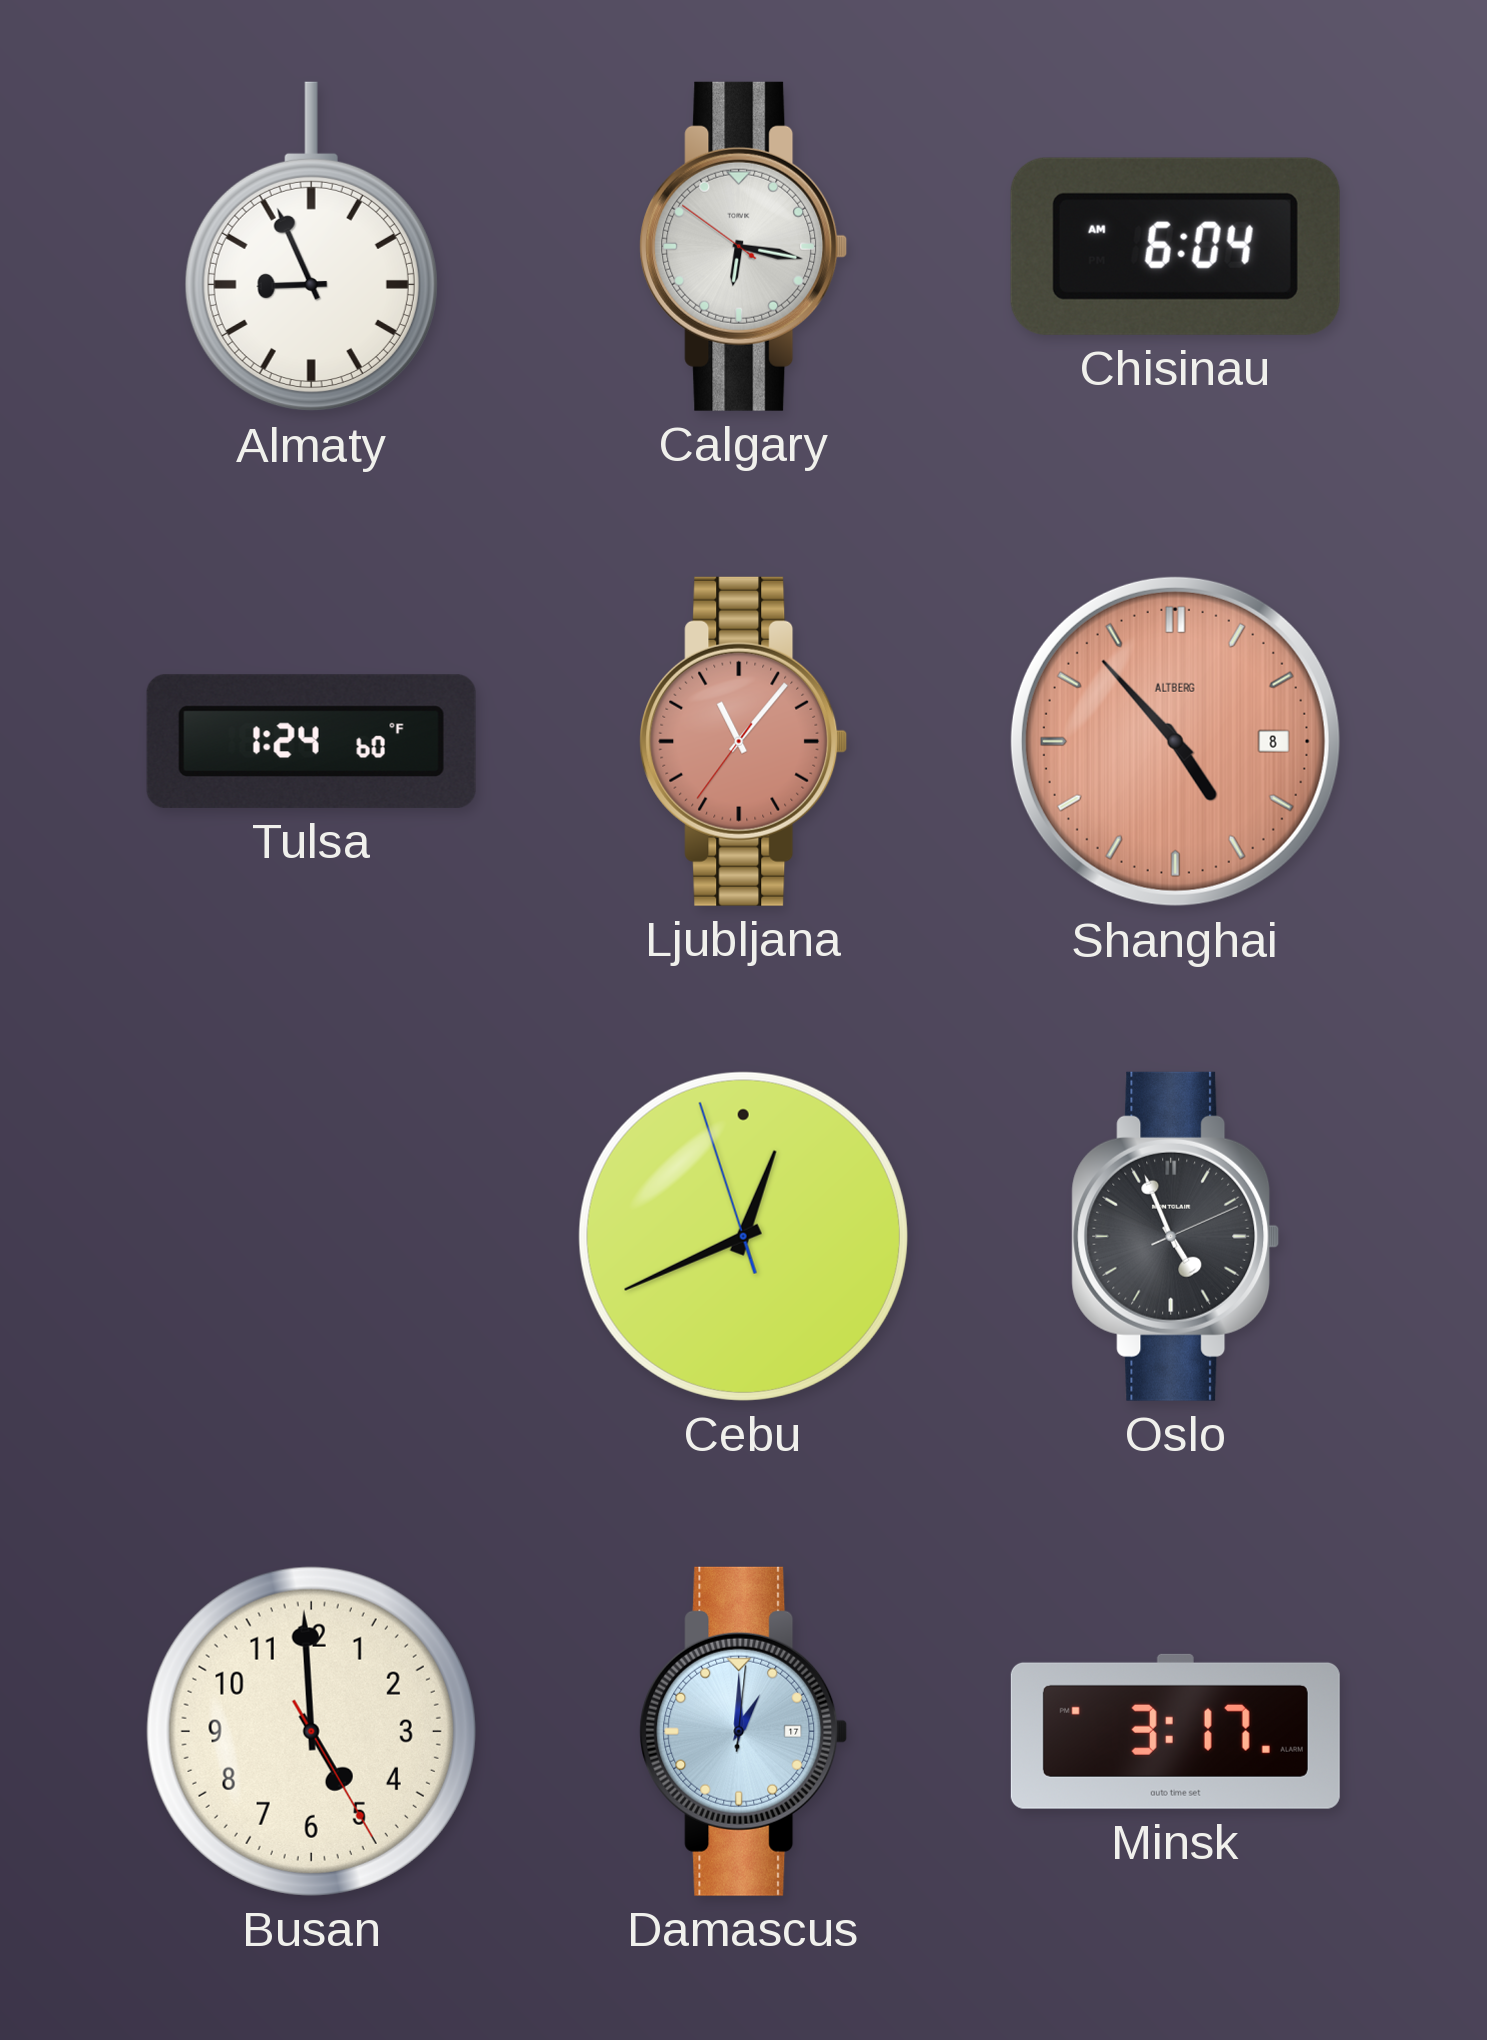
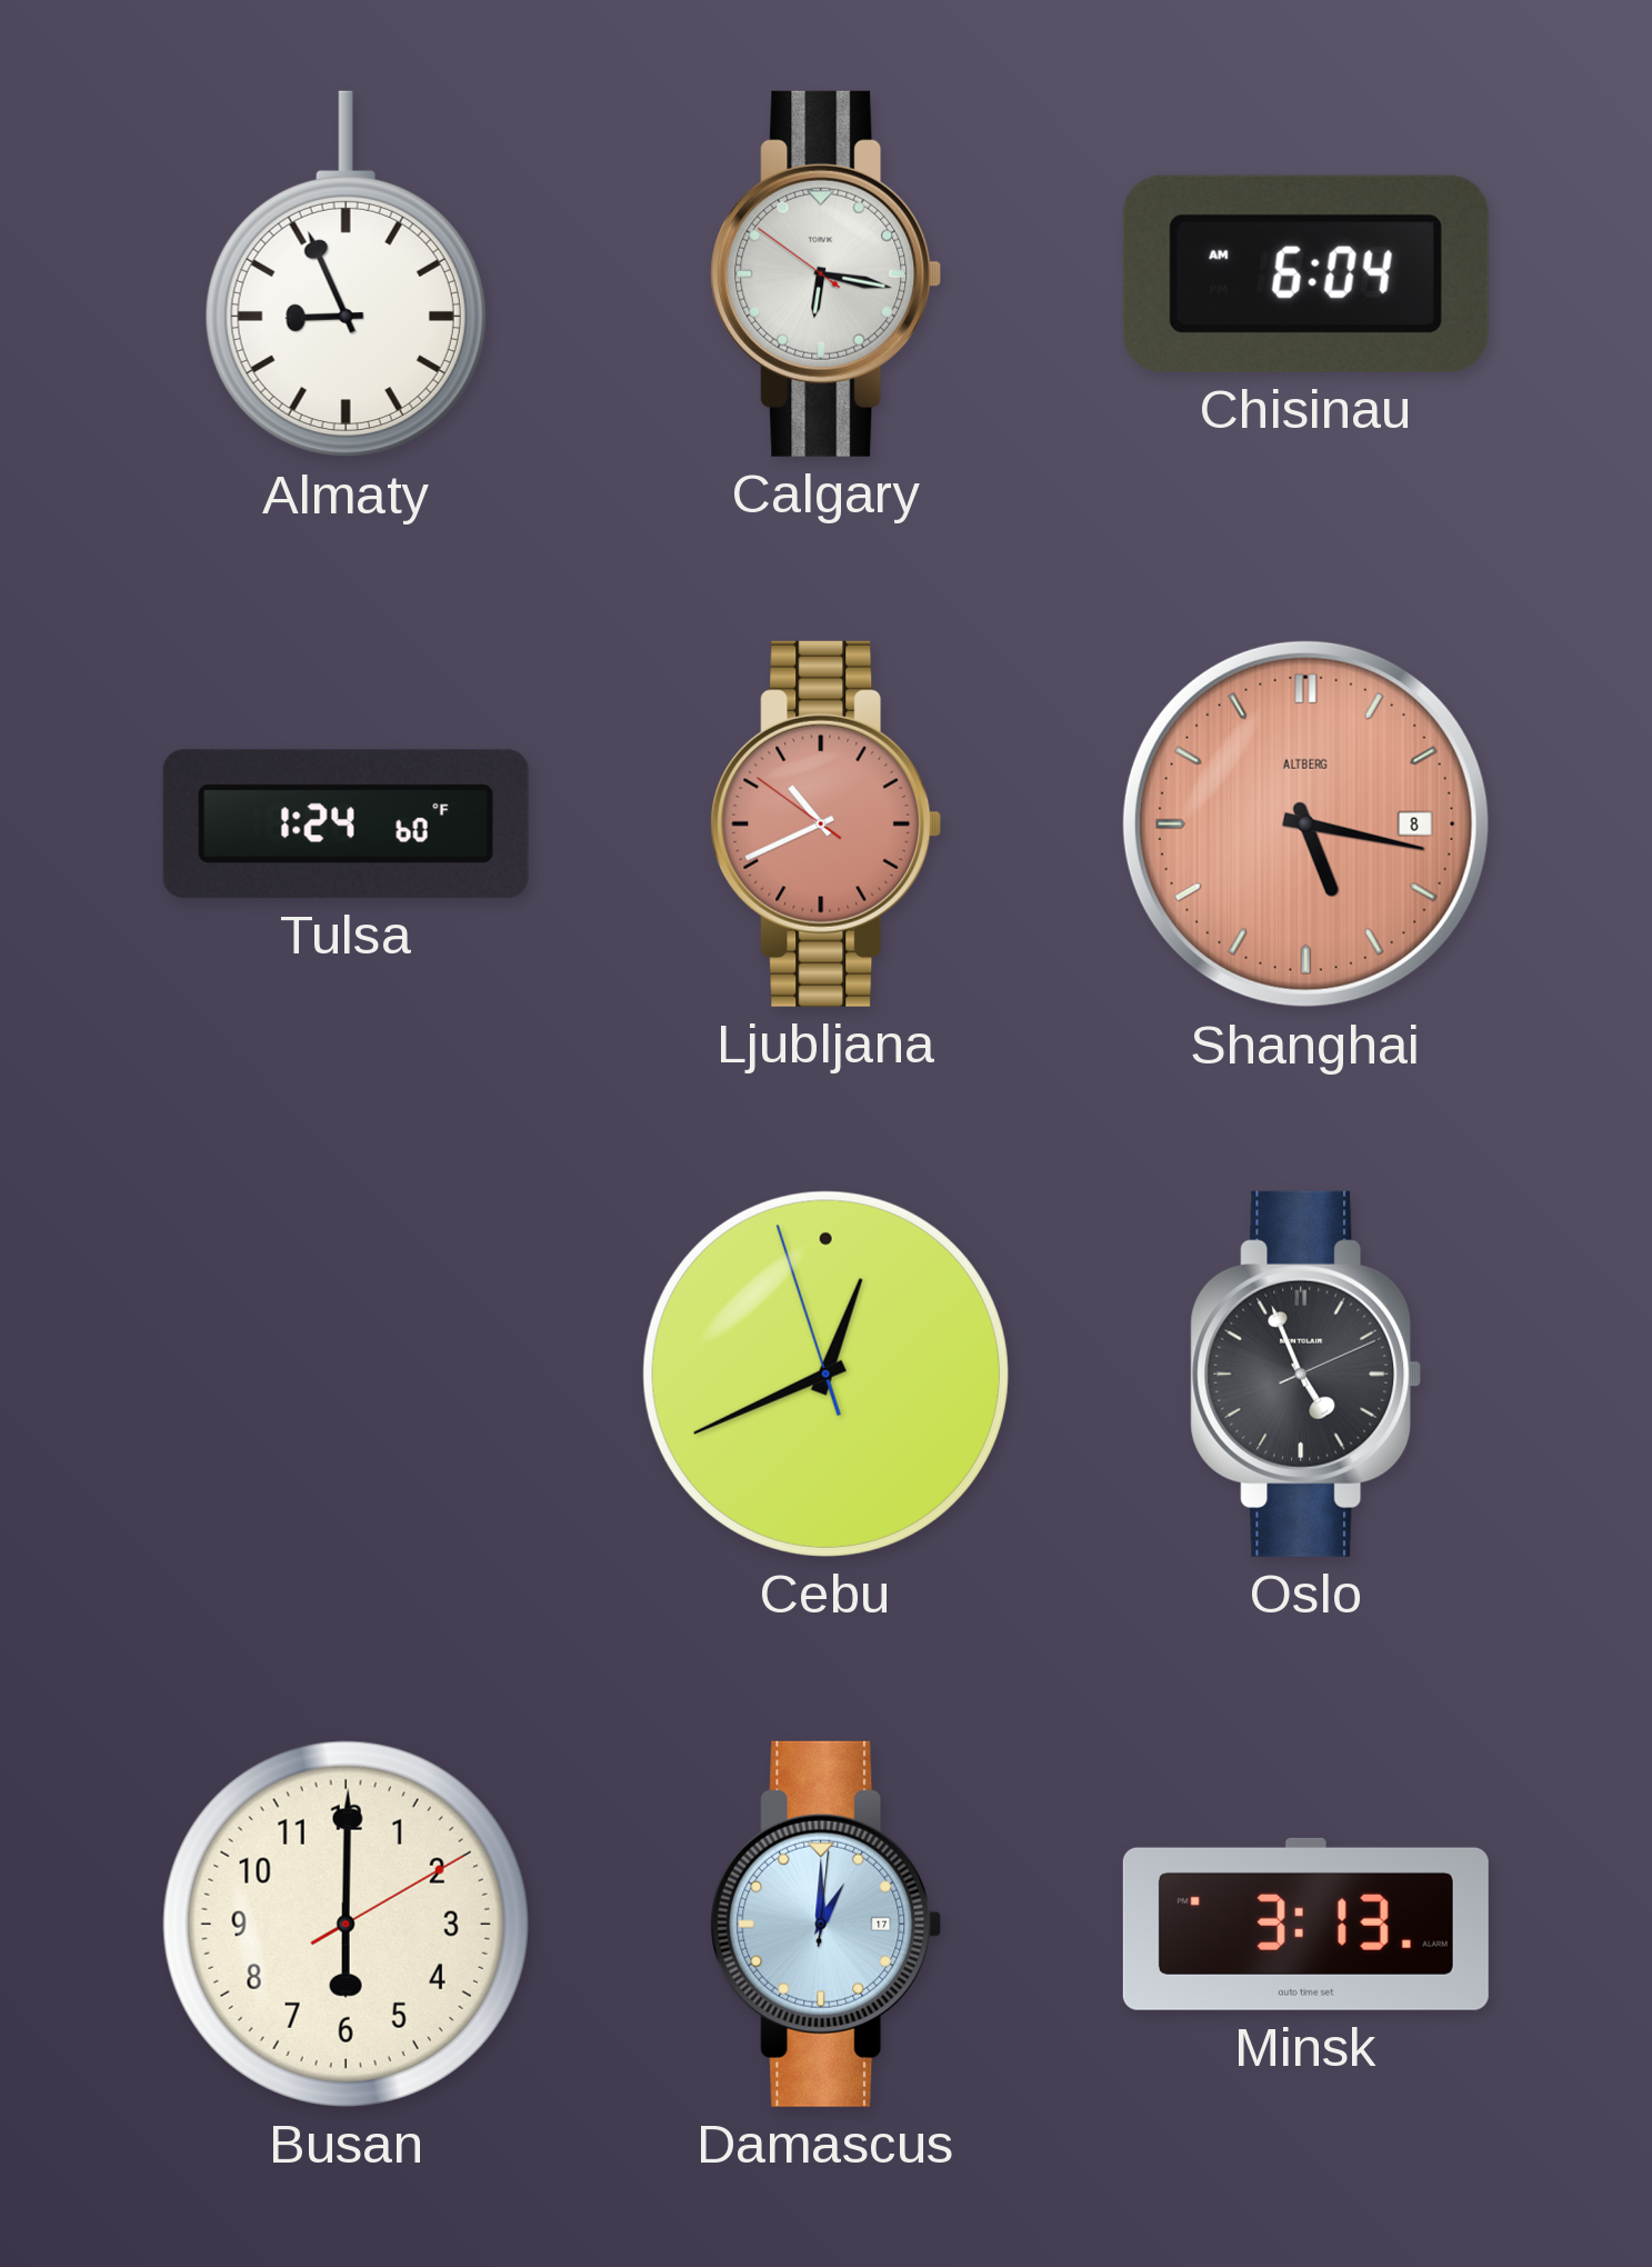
Ljubljana: 11:06 -> 10:40 (827, 823)
Shanghai: 4:53 -> 5:17 (1305, 823)
Busan: 4:59 -> 6:00 (346, 1924)
Minsk: 3:17 -> 3:13 (1305, 1924)
